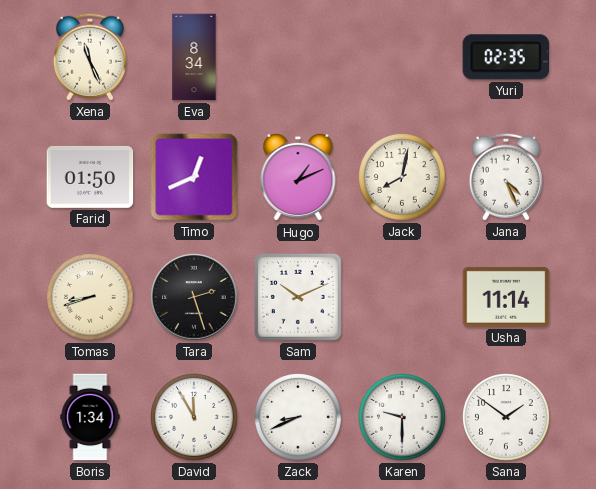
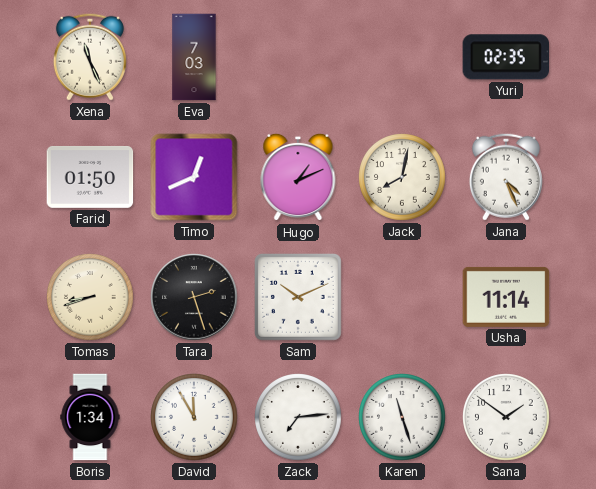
Eva: 8:34 -> 7:03 (194, 57)
Zack: 8:41 -> 7:14 (298, 417)
Karen: 9:30 -> 11:27 (402, 417)
